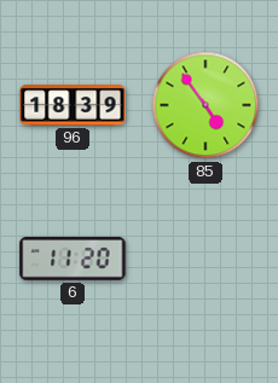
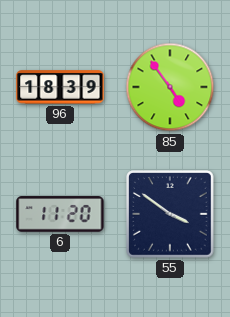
55: none -> 3:51 (171, 215)
